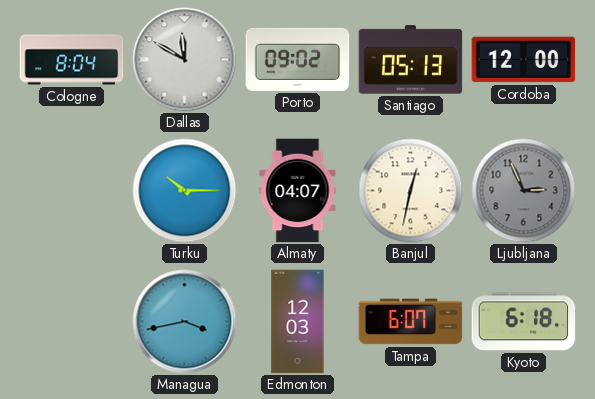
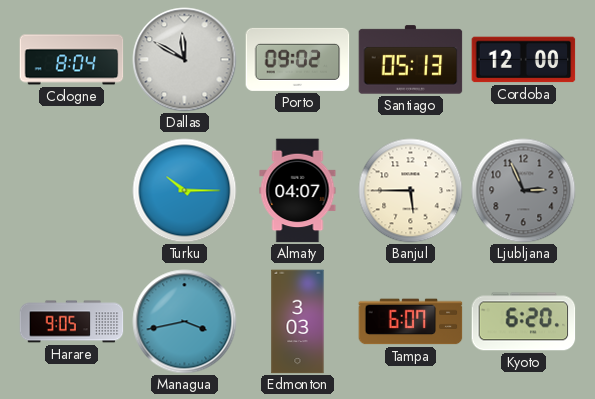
Banjul: 12:32 -> 5:45 (411, 191)
Harare: none -> 9:05 (72, 322)
Edmonton: 12:03 -> 3:03 (298, 322)
Kyoto: 6:18 -> 6:20 (524, 322)
